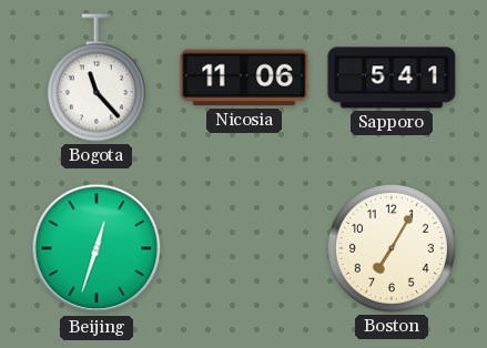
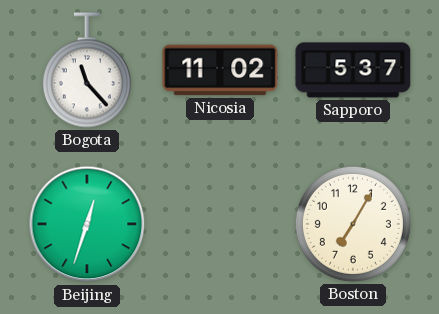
Nicosia: 11:06 -> 11:02 (220, 70)
Sapporo: 5:41 -> 5:37 (353, 70)
